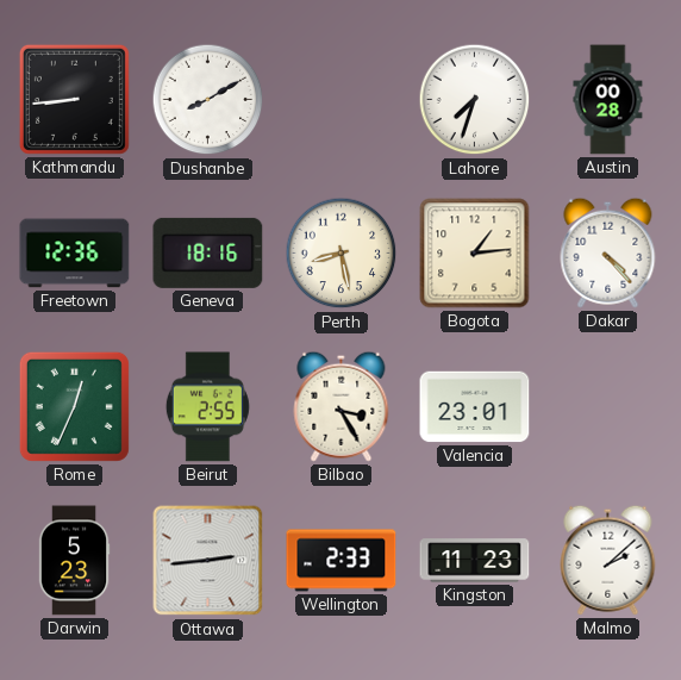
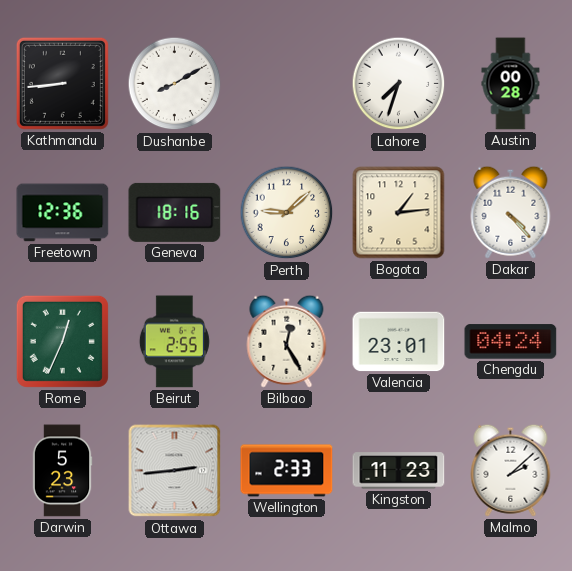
Perth: 8:28 -> 9:08 (287, 213)
Bilbao: 3:25 -> 12:25 (287, 341)
Chengdu: none -> 04:24 (511, 342)
